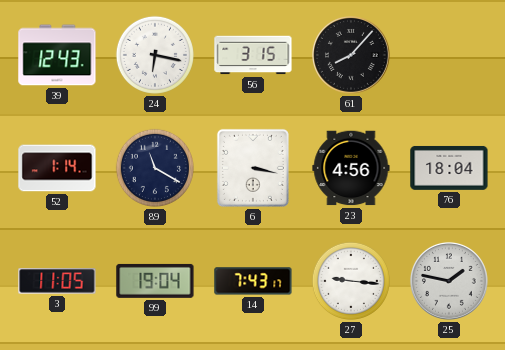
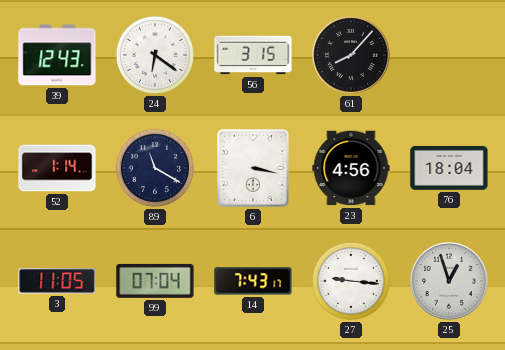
24: 6:17 -> 6:21 (155, 55)
99: 19:04 -> 07:04 (155, 281)
25: 1:47 -> 12:57 (449, 281)
